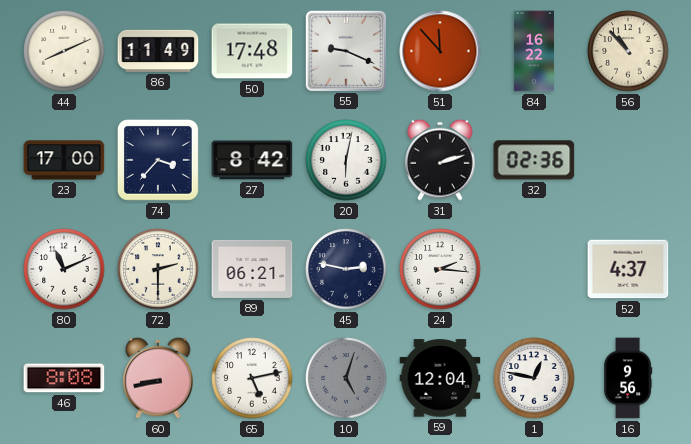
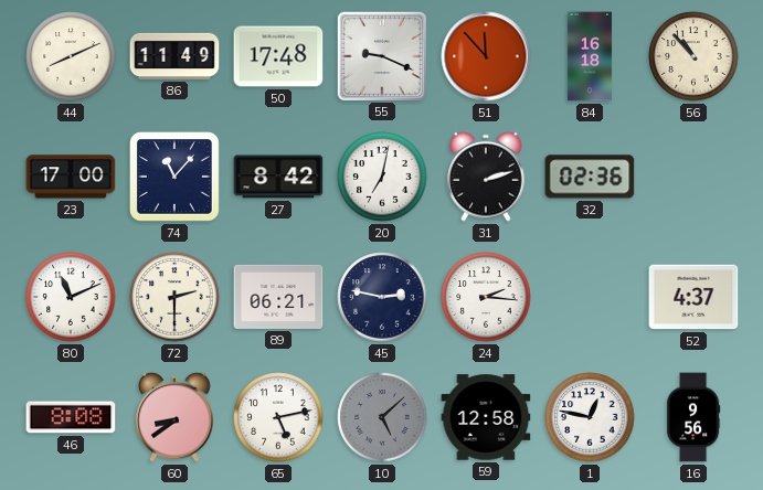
84: 16:22 -> 16:18 (590, 56)
74: 3:37 -> 11:07 (174, 177)
20: 6:02 -> 7:02 (382, 177)
60: 8:43 -> 8:39 (174, 417)
10: 5:03 -> 5:08 (382, 417)
59: 12:04 -> 12:58 (486, 417)
